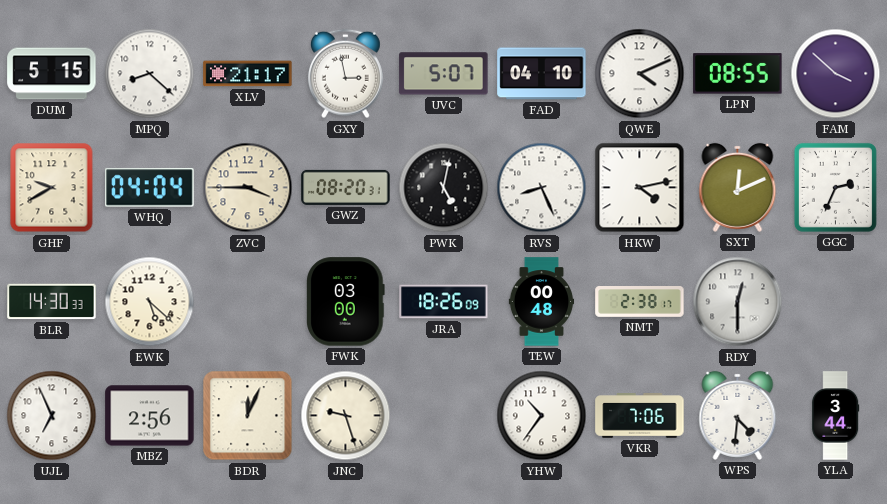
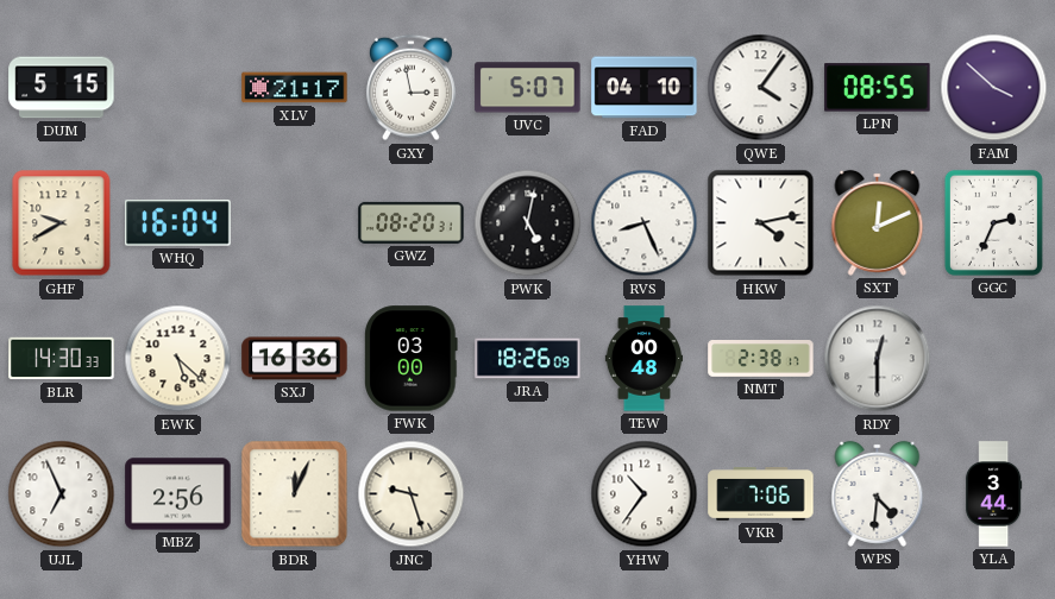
MPQ: 8:22 -> none (150, 74)
QWE: 4:11 -> 4:06 (761, 88)
WHQ: 04:04 -> 16:04 (178, 223)
ZVC: 3:45 -> none (248, 188)
SXJ: none -> 16:36 (295, 359)
